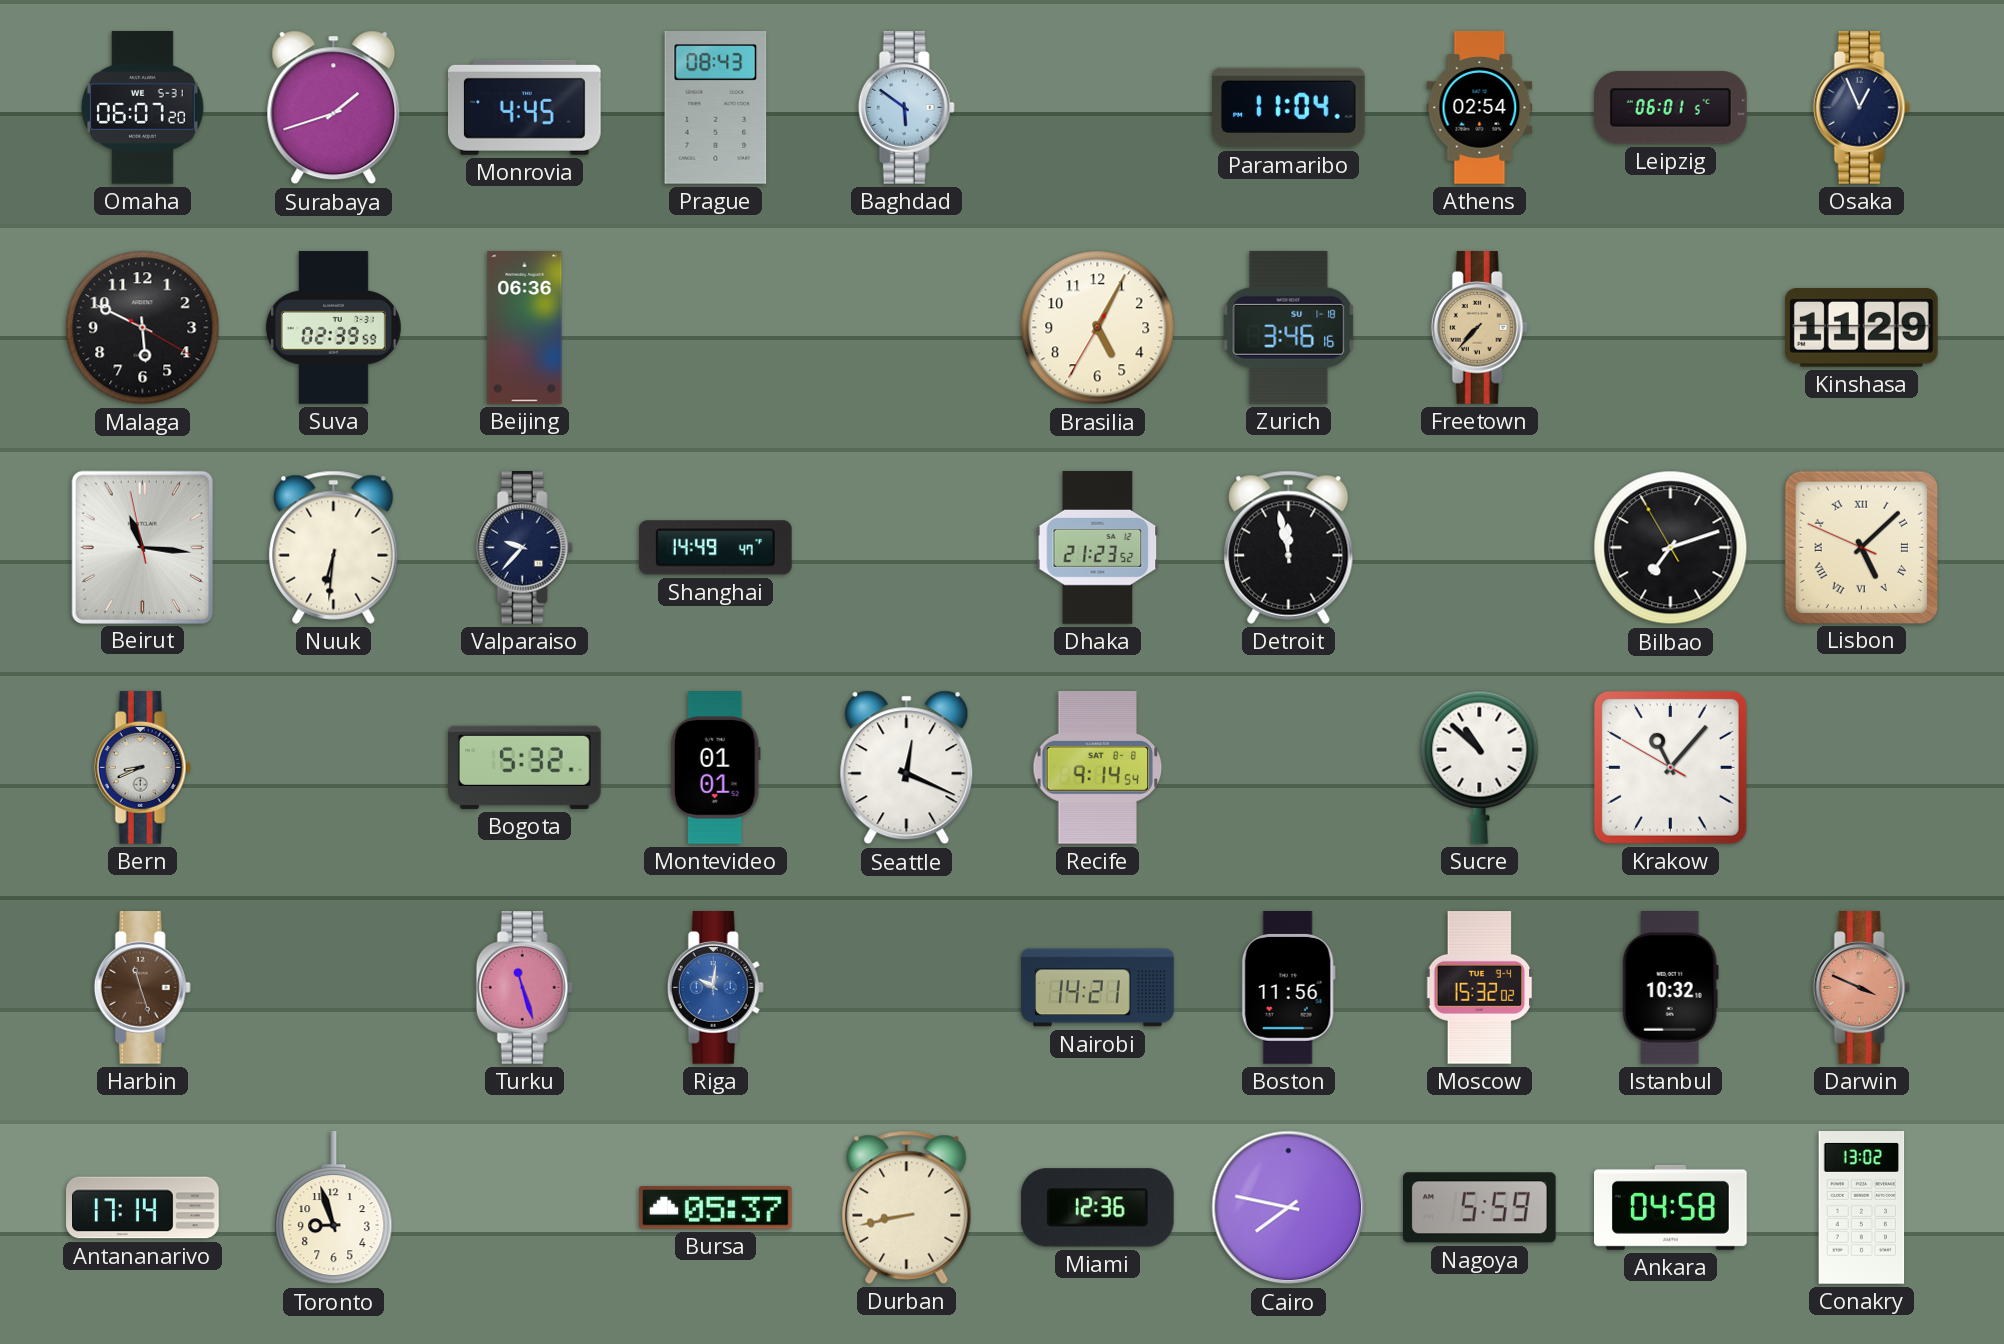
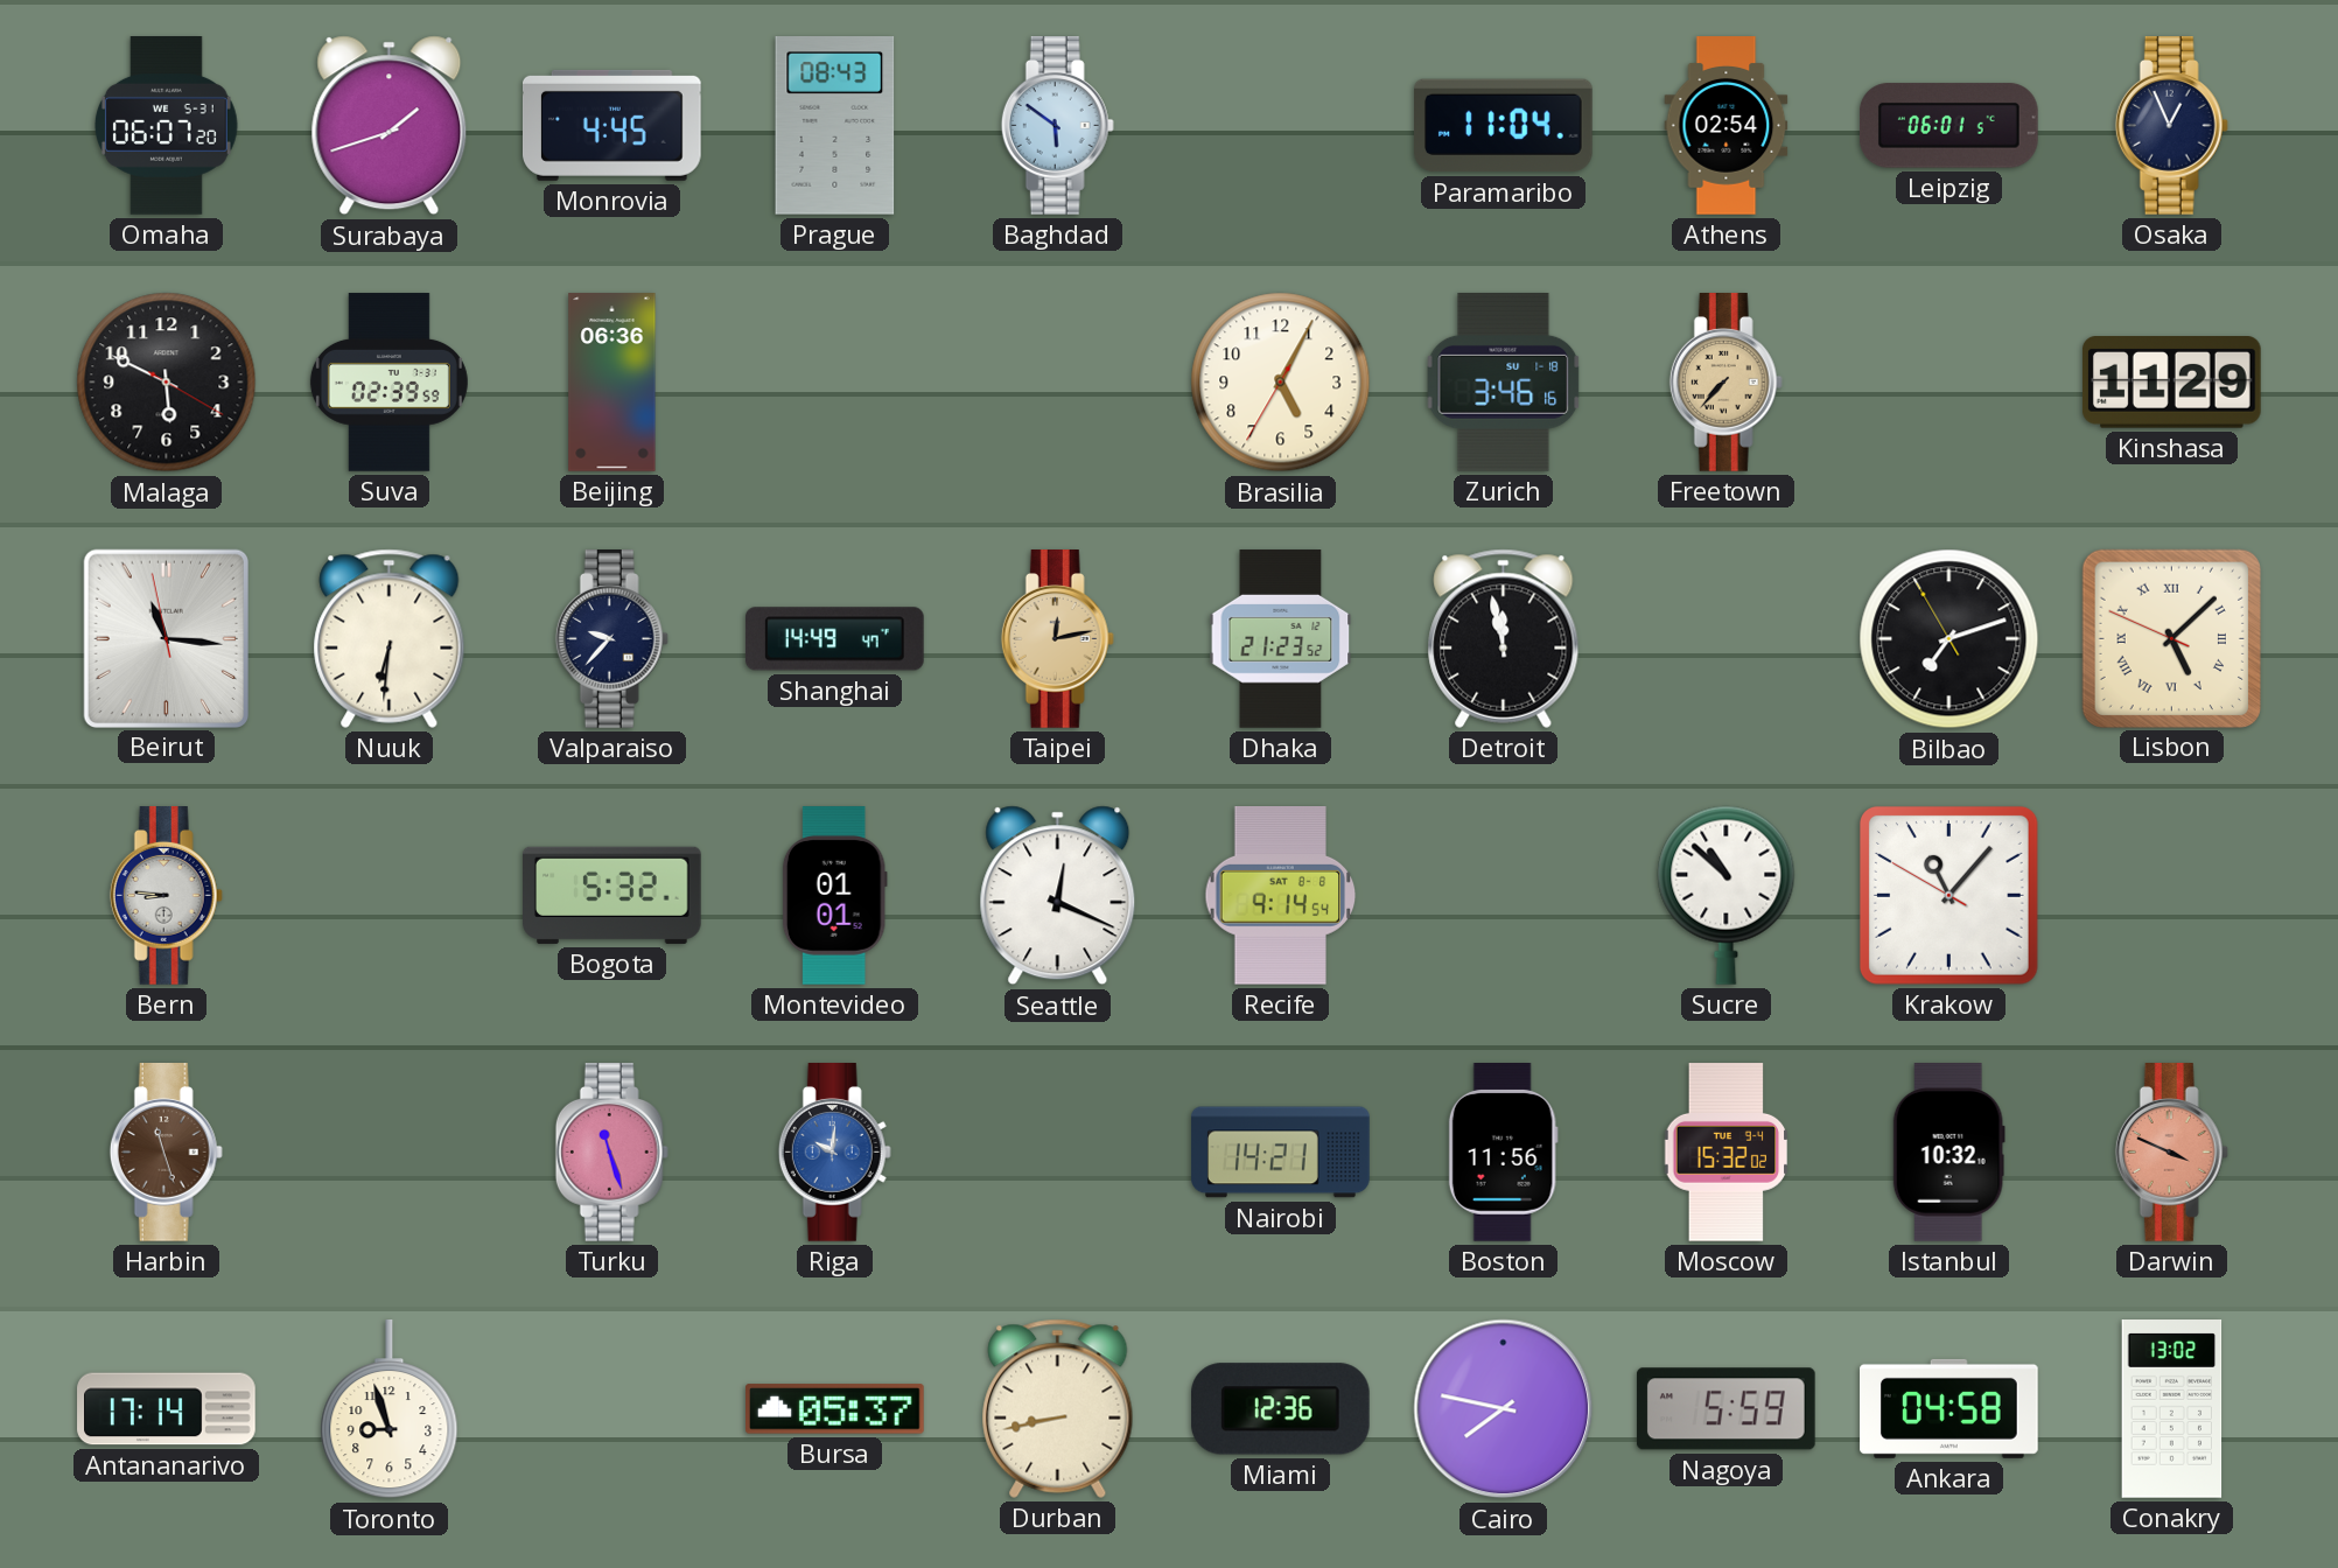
Taipei: none -> 12:13 (1057, 639)
Bern: 8:41 -> 8:46 (166, 896)
